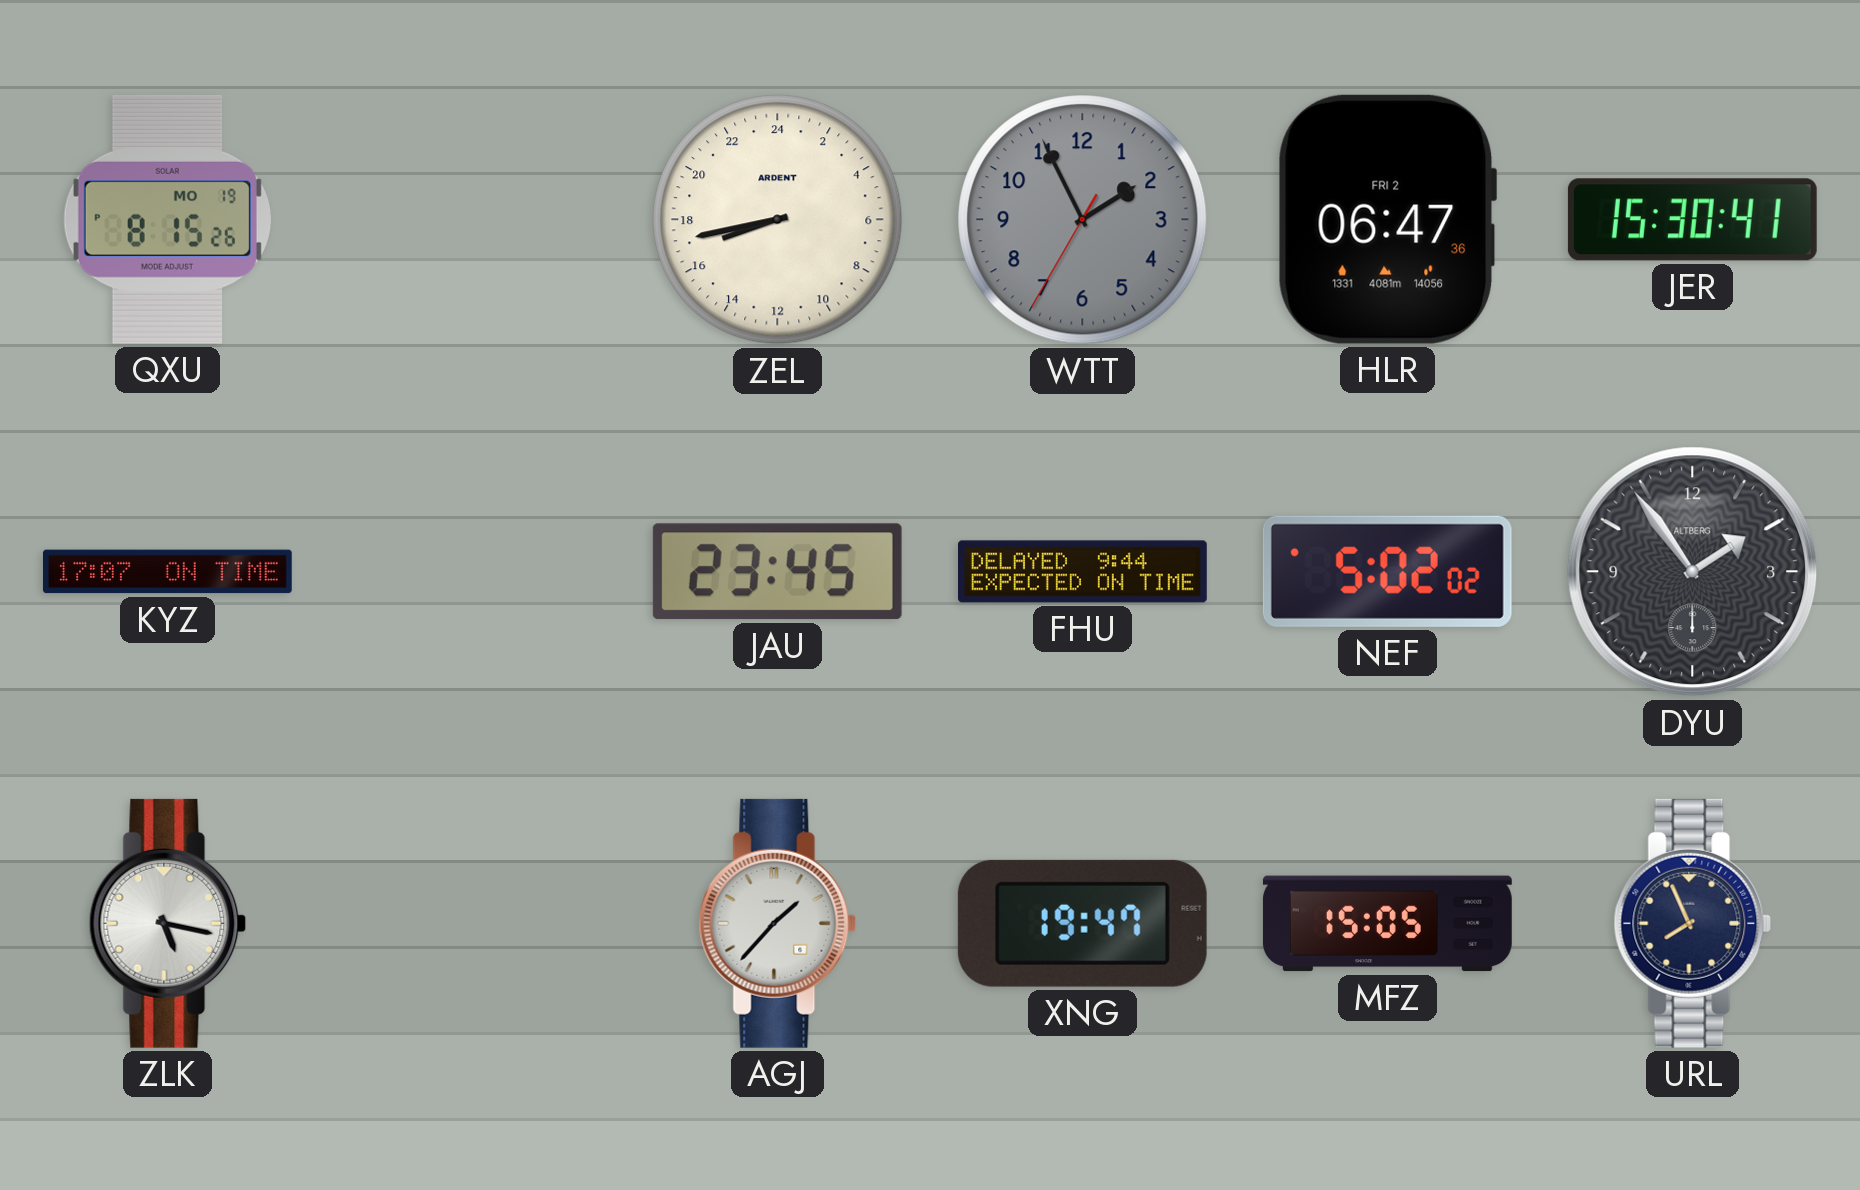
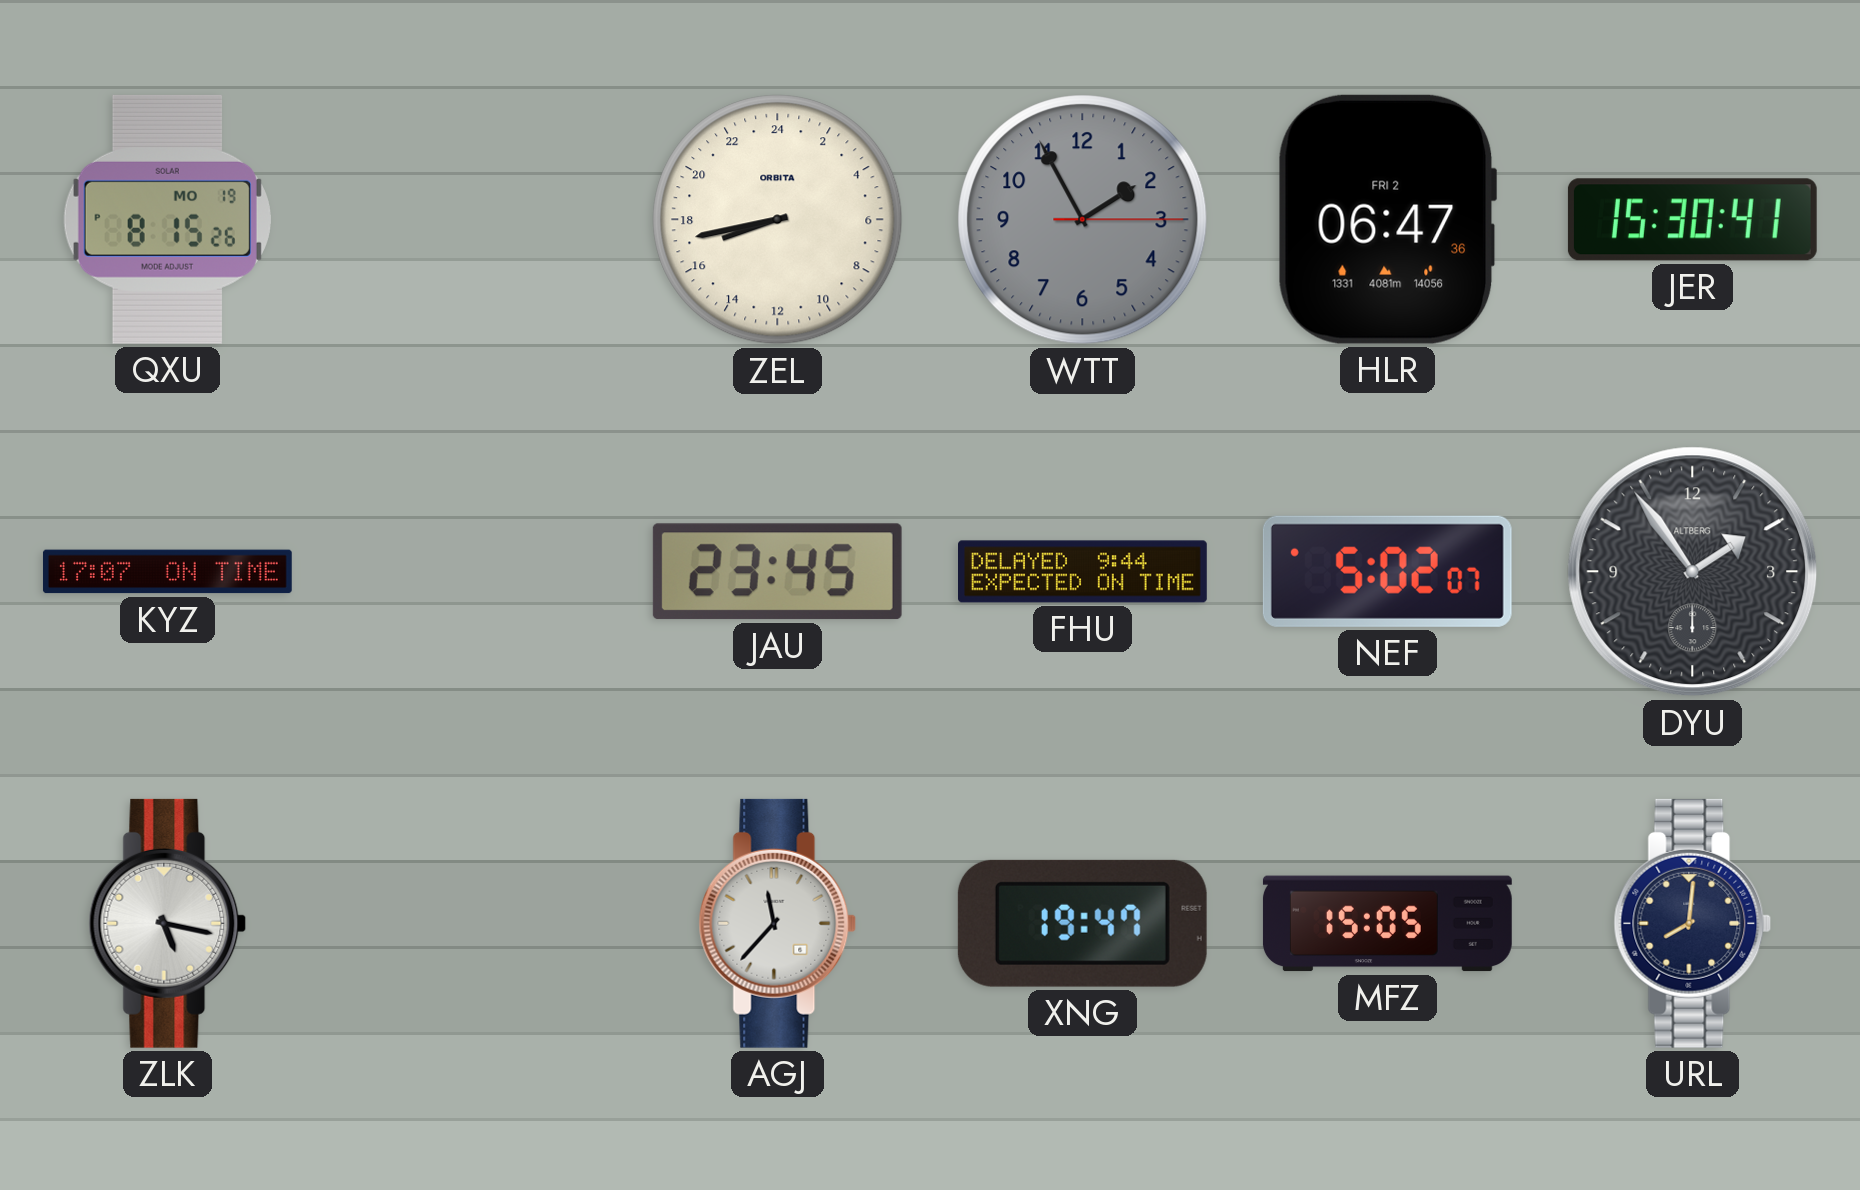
ZEL brand: ARDENT -> ORBITA (778, 220)
WTT: 1:55:35 -> 1:55:15 (1083, 220)
NEF: 5:02:02 -> 5:02:07 (1387, 571)
AGJ: 1:37 -> 11:37 (778, 923)
URL: 7:56 -> 8:01 (1693, 923)
